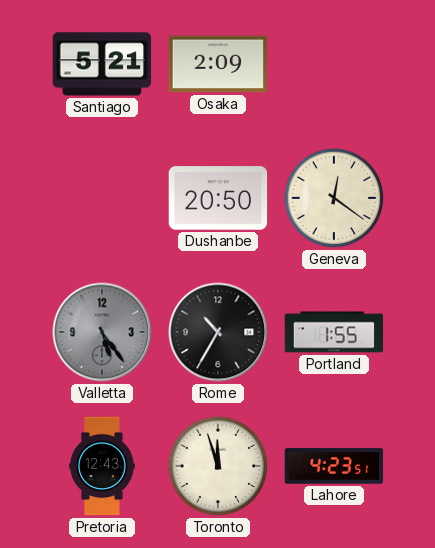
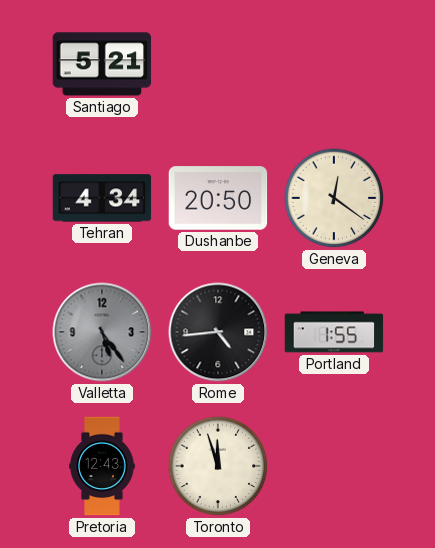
Osaka: 2:09 -> none (218, 64)
Tehran: none -> 4:34 (102, 198)
Rome: 10:35 -> 4:44 (218, 332)
Lahore: 4:23 -> none (334, 466)
